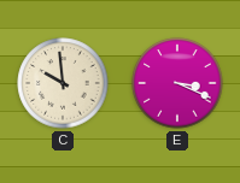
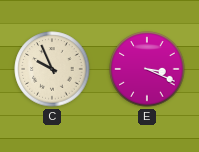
C: 9:59 -> 9:56 (52, 69)
